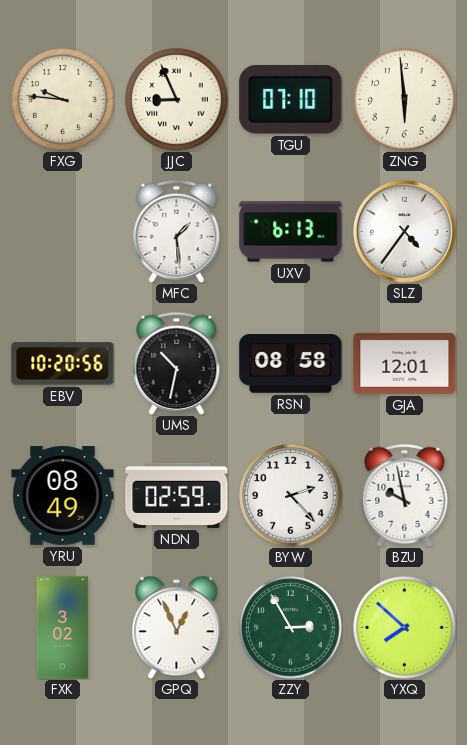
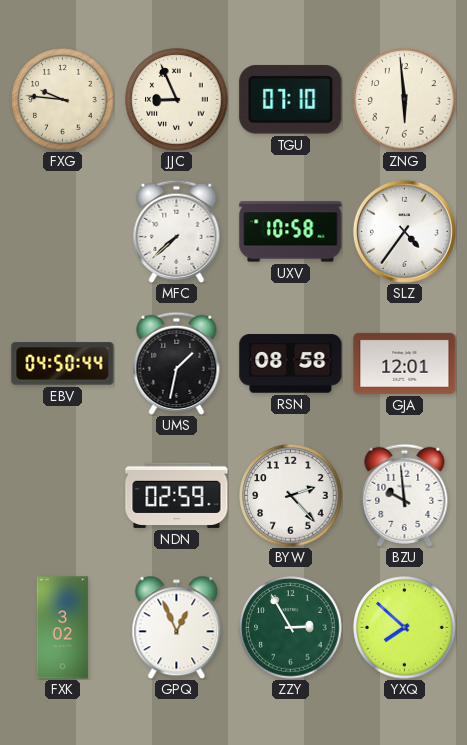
MFC: 1:29 -> 7:38 (177, 231)
UXV: 6:13 -> 10:58 (291, 232)
EBV: 10:20 -> 04:50 (63, 364)
UMS: 10:32 -> 1:32 (177, 363)
YRU: 08:49 -> none (63, 496)
BZU: 9:58 -> 9:59 (405, 495)
